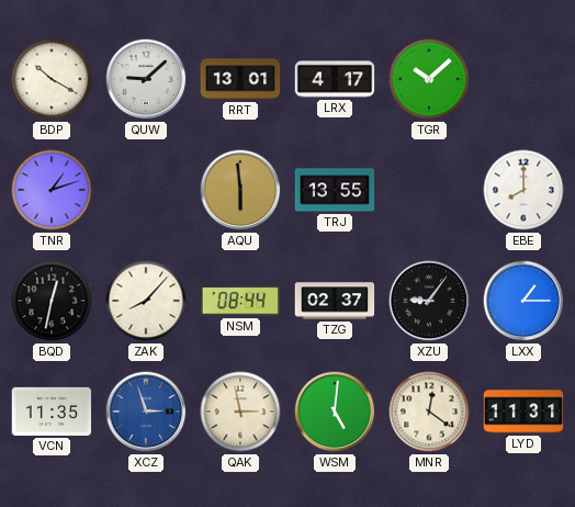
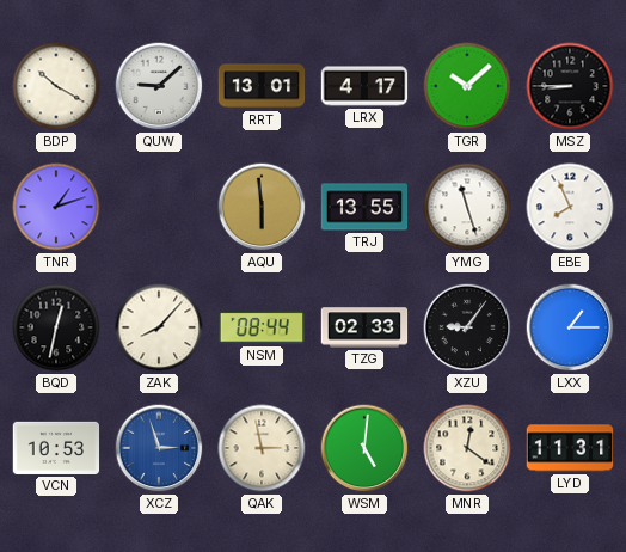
MSZ: none -> 8:45 (570, 86)
YMG: none -> 11:27 (467, 207)
EBE: 8:00 -> 7:56 (570, 207)
TZG: 02:37 -> 02:33 (364, 327)
VCN: 11:35 -> 10:53 (56, 448)
